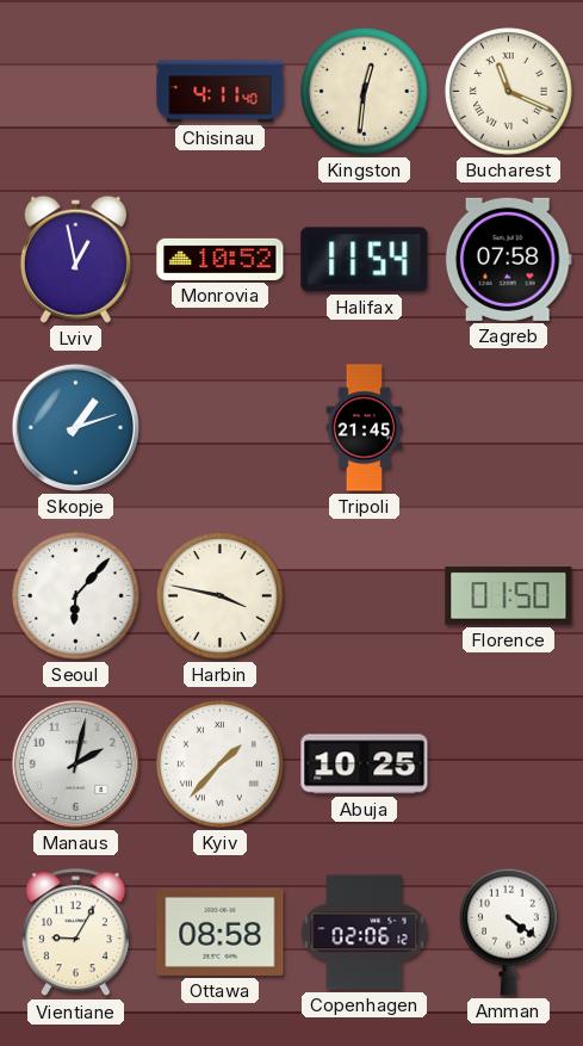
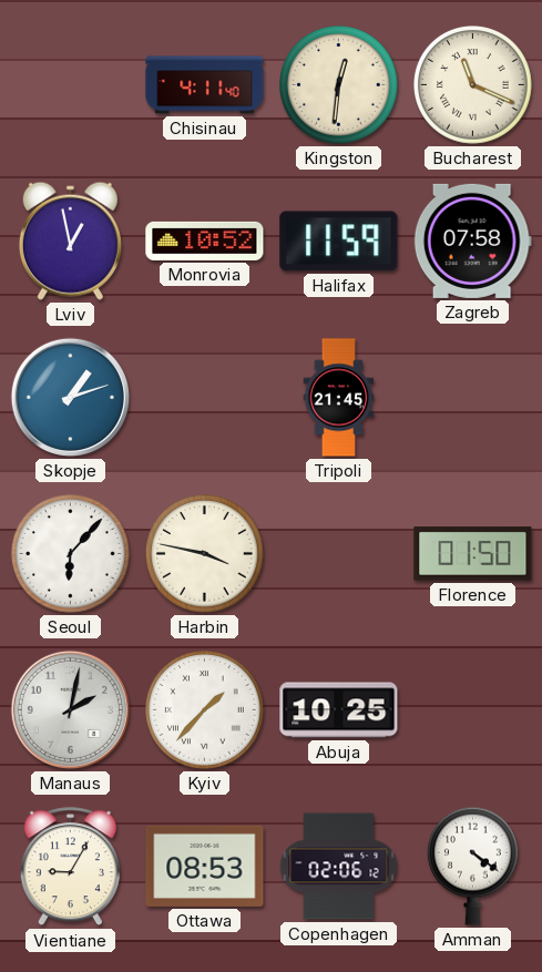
Halifax: 11:54 -> 11:59 (339, 242)
Ottawa: 08:58 -> 08:53 (205, 866)
